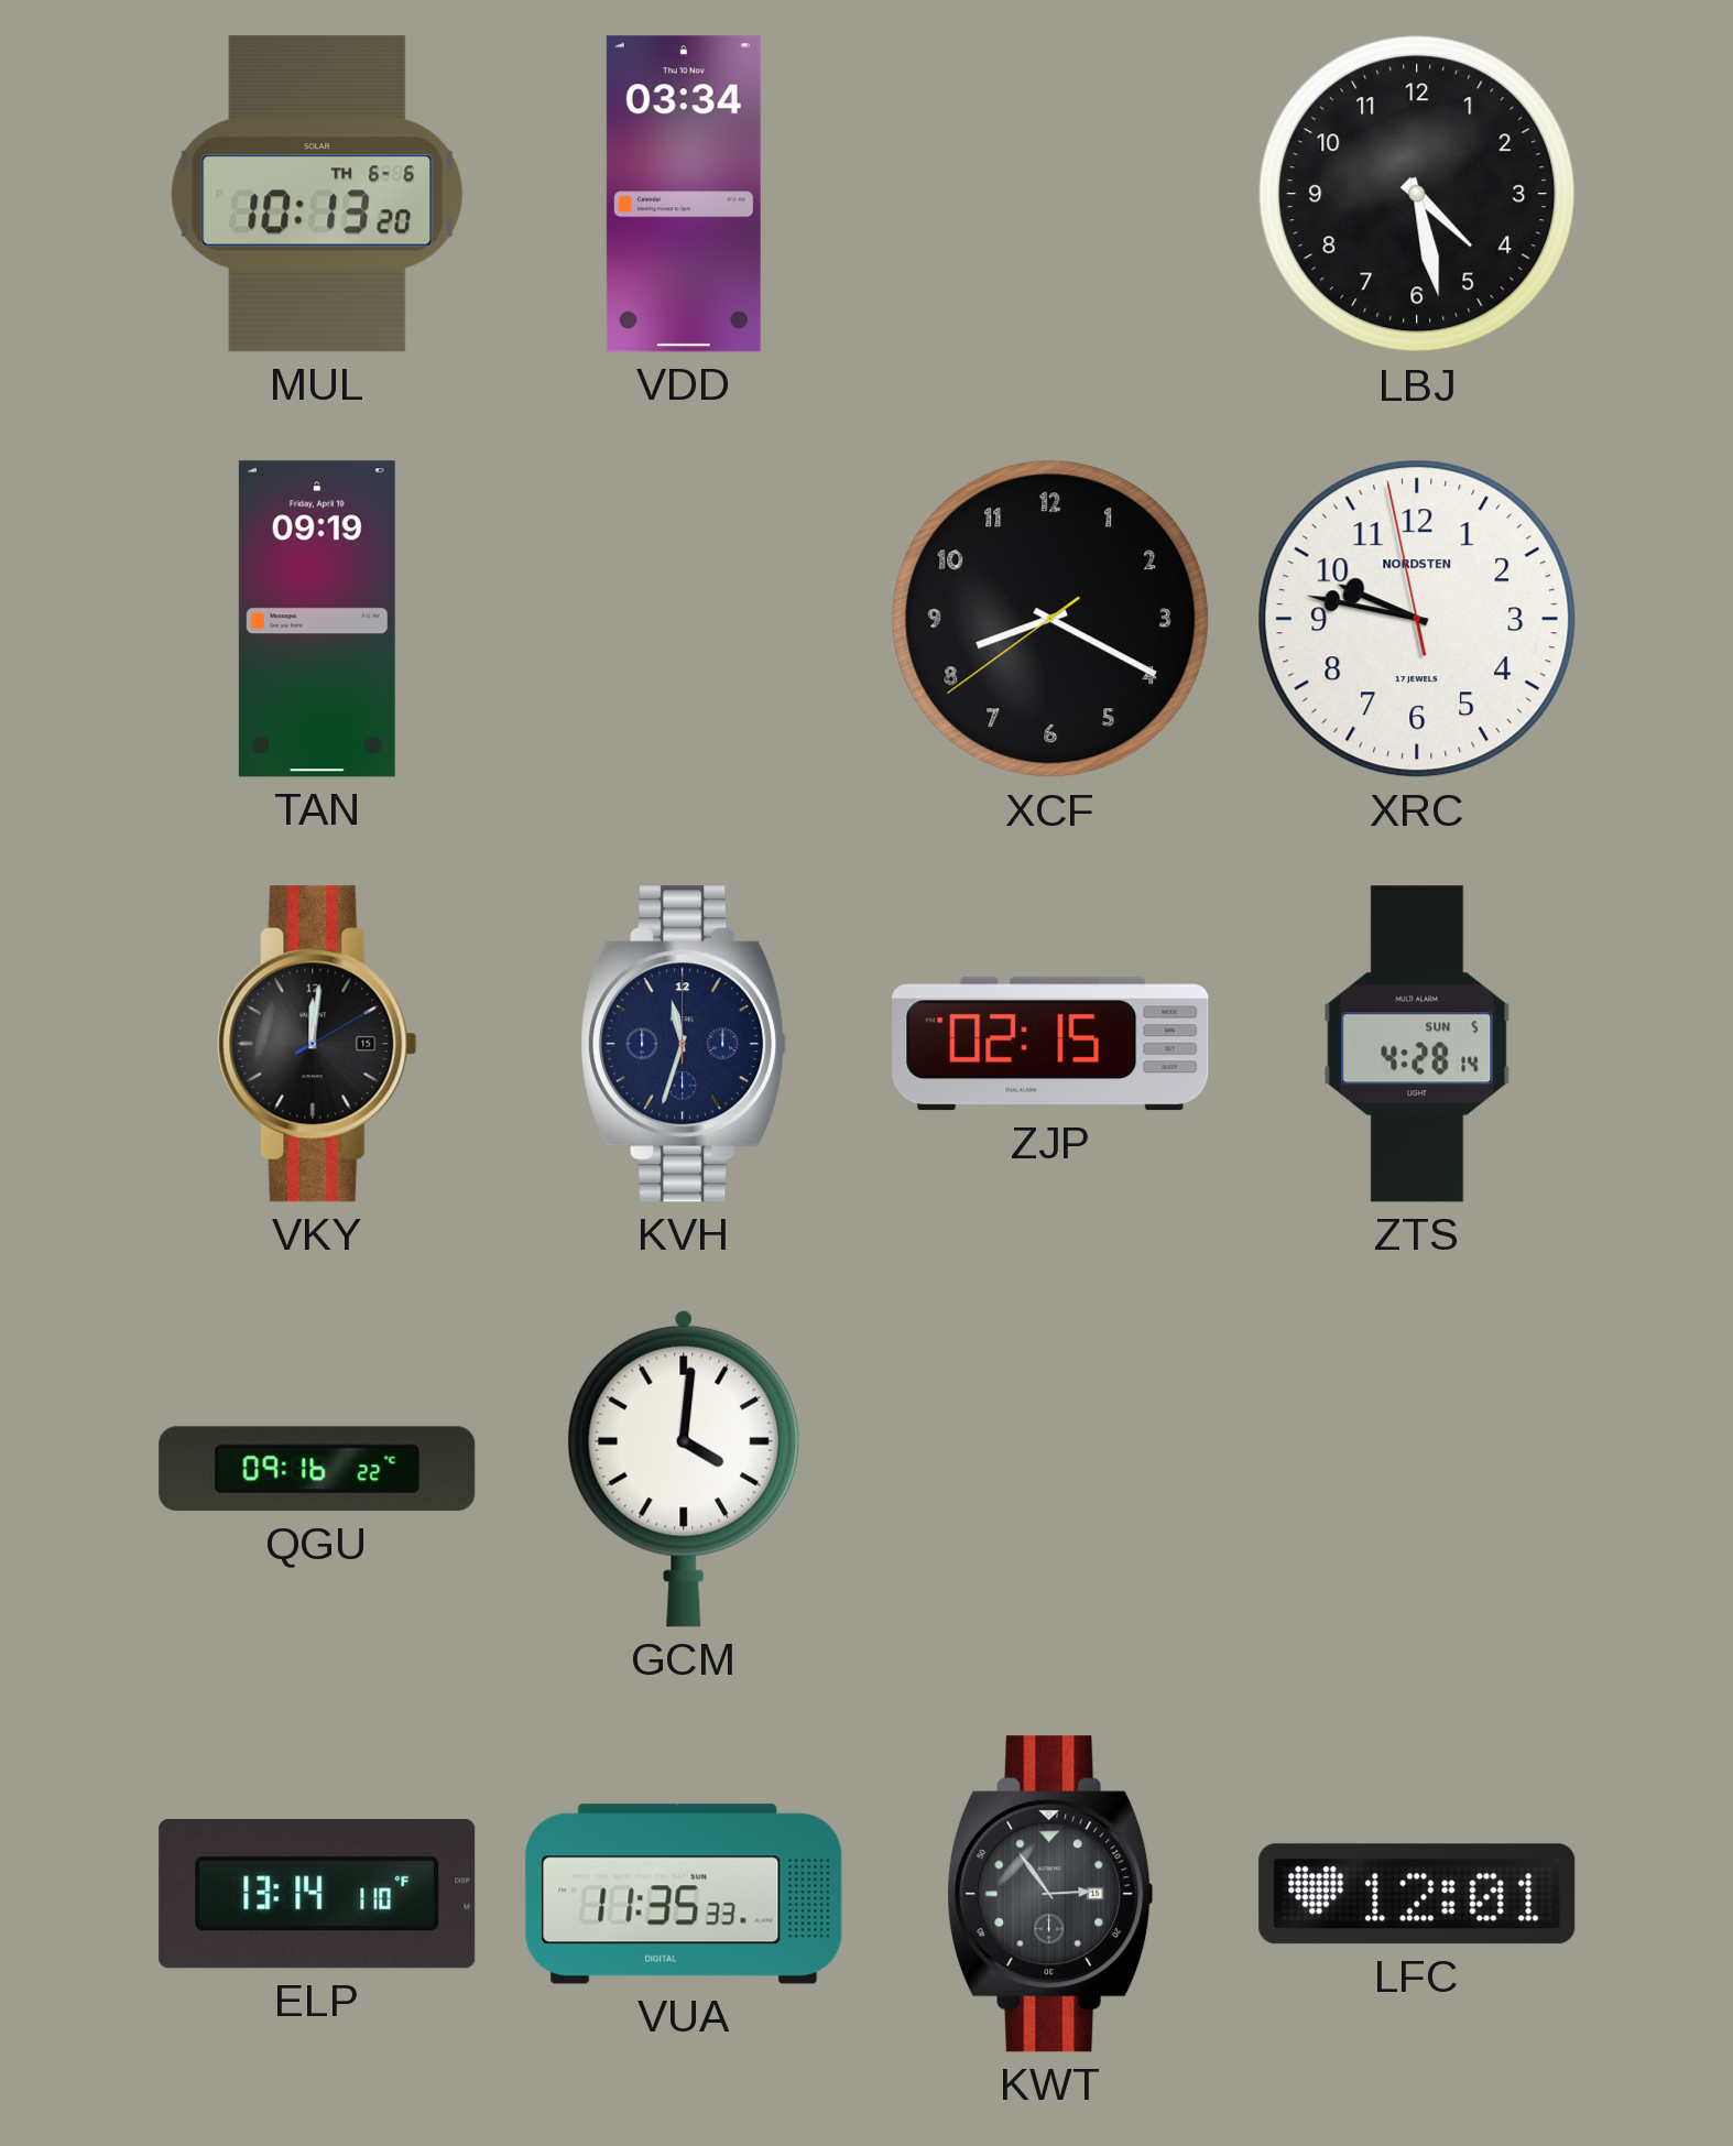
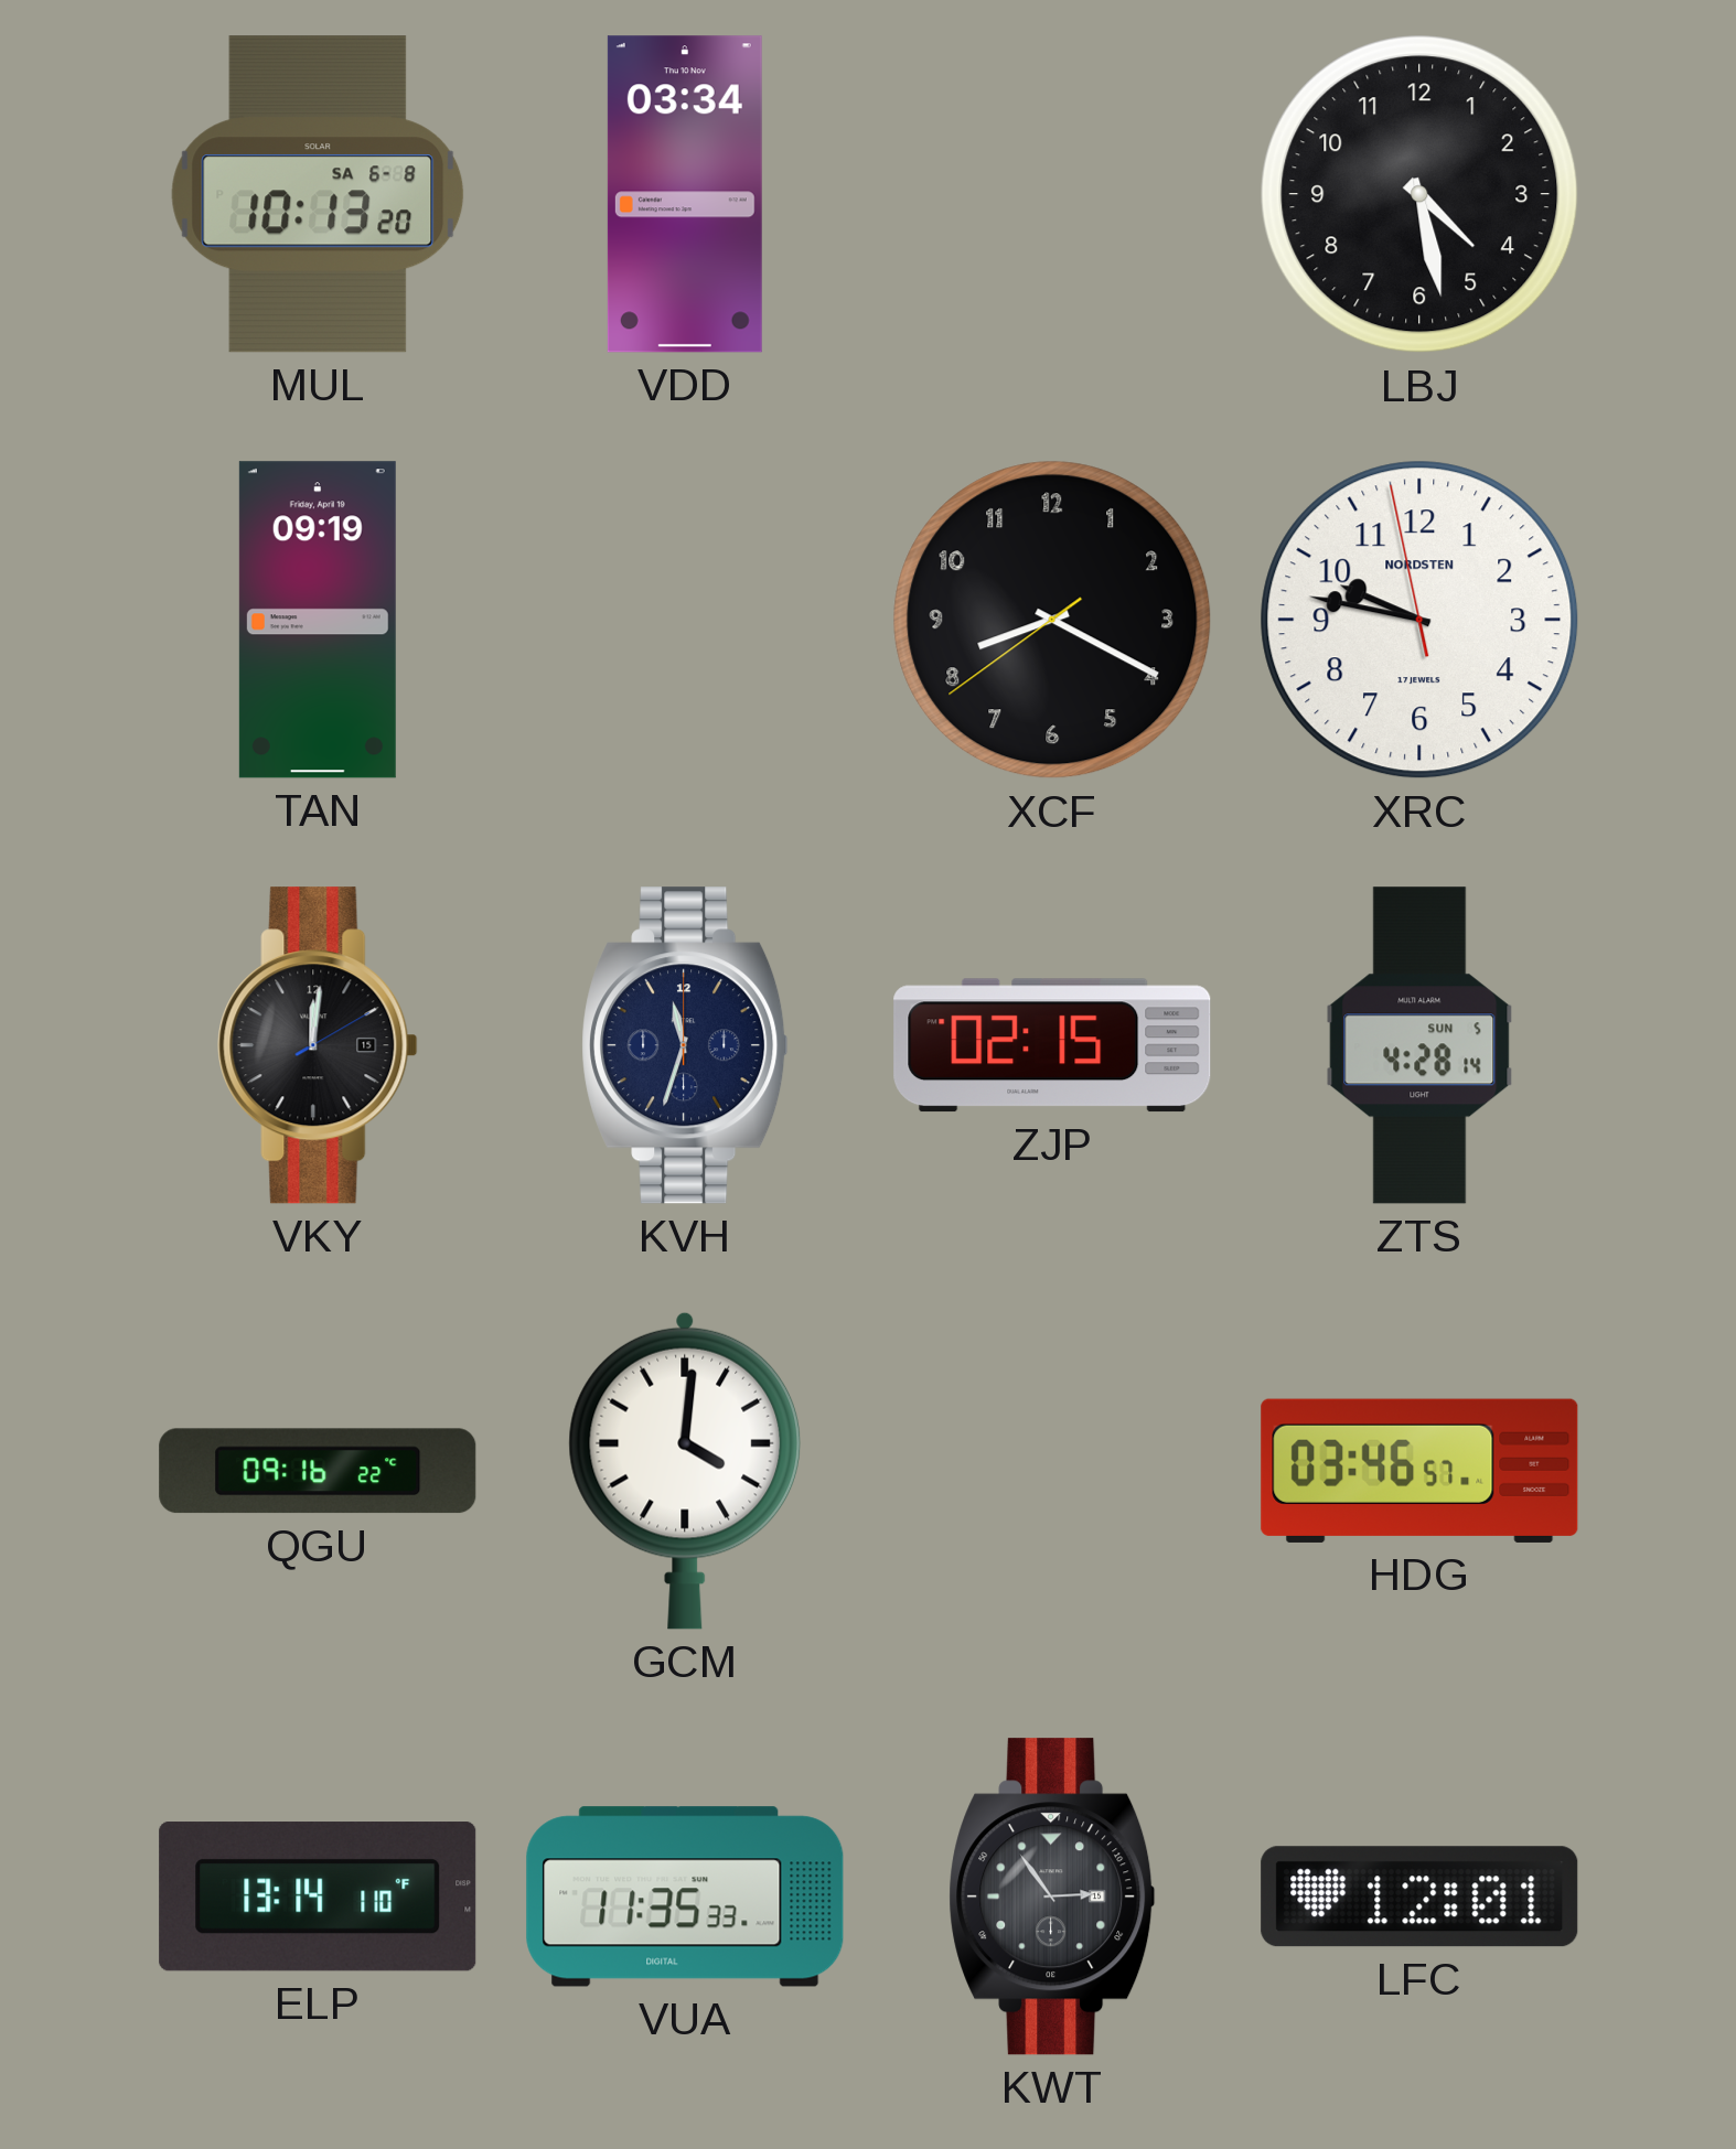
MUL date: TH 6-6 -> SA 6-8 (318, 194)
HDG: none -> 03:46 (1419, 1471)
